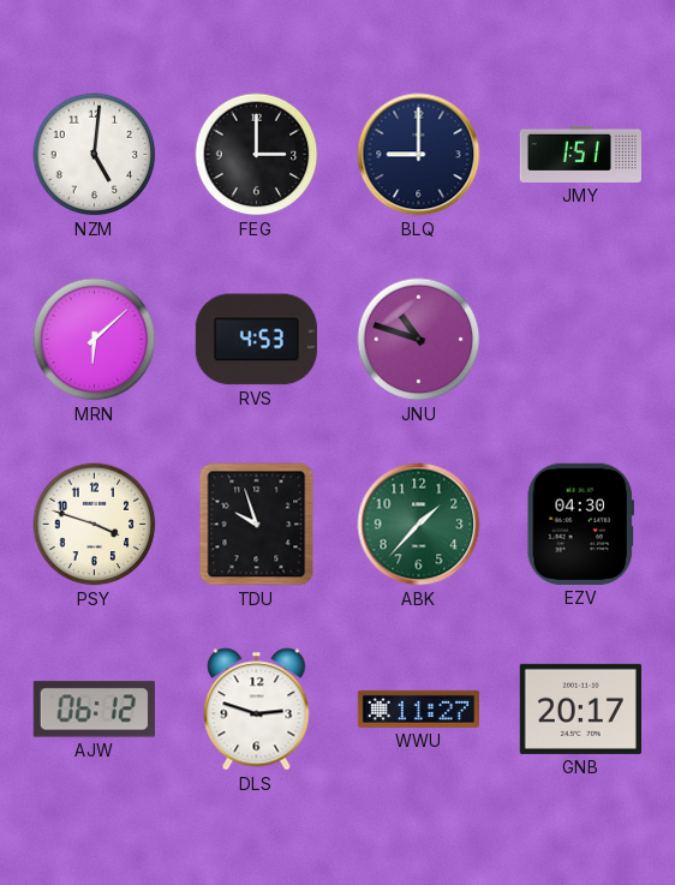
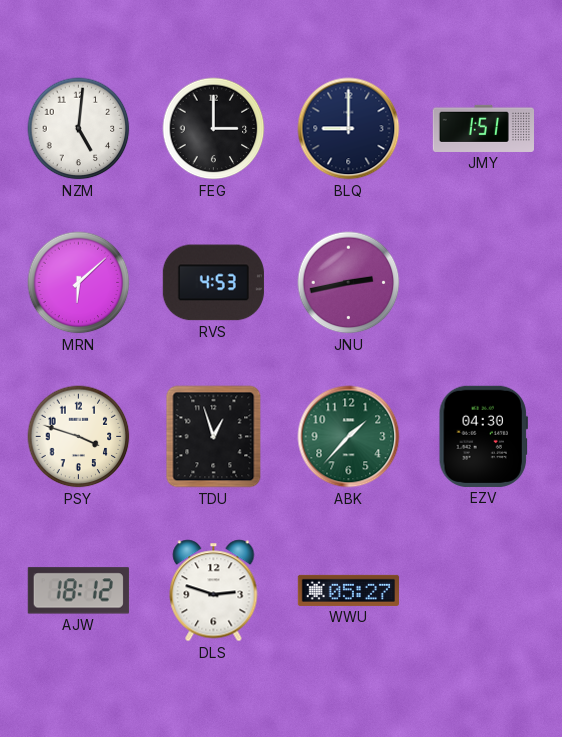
JNU: 10:48 -> 2:43 (349, 283)
TDU: 9:57 -> 12:57 (214, 437)
AJW: 06:12 -> 18:12 (78, 591)
WWU: 11:27 -> 05:27 (348, 590)
GNB: 20:17 -> none (580, 708)
